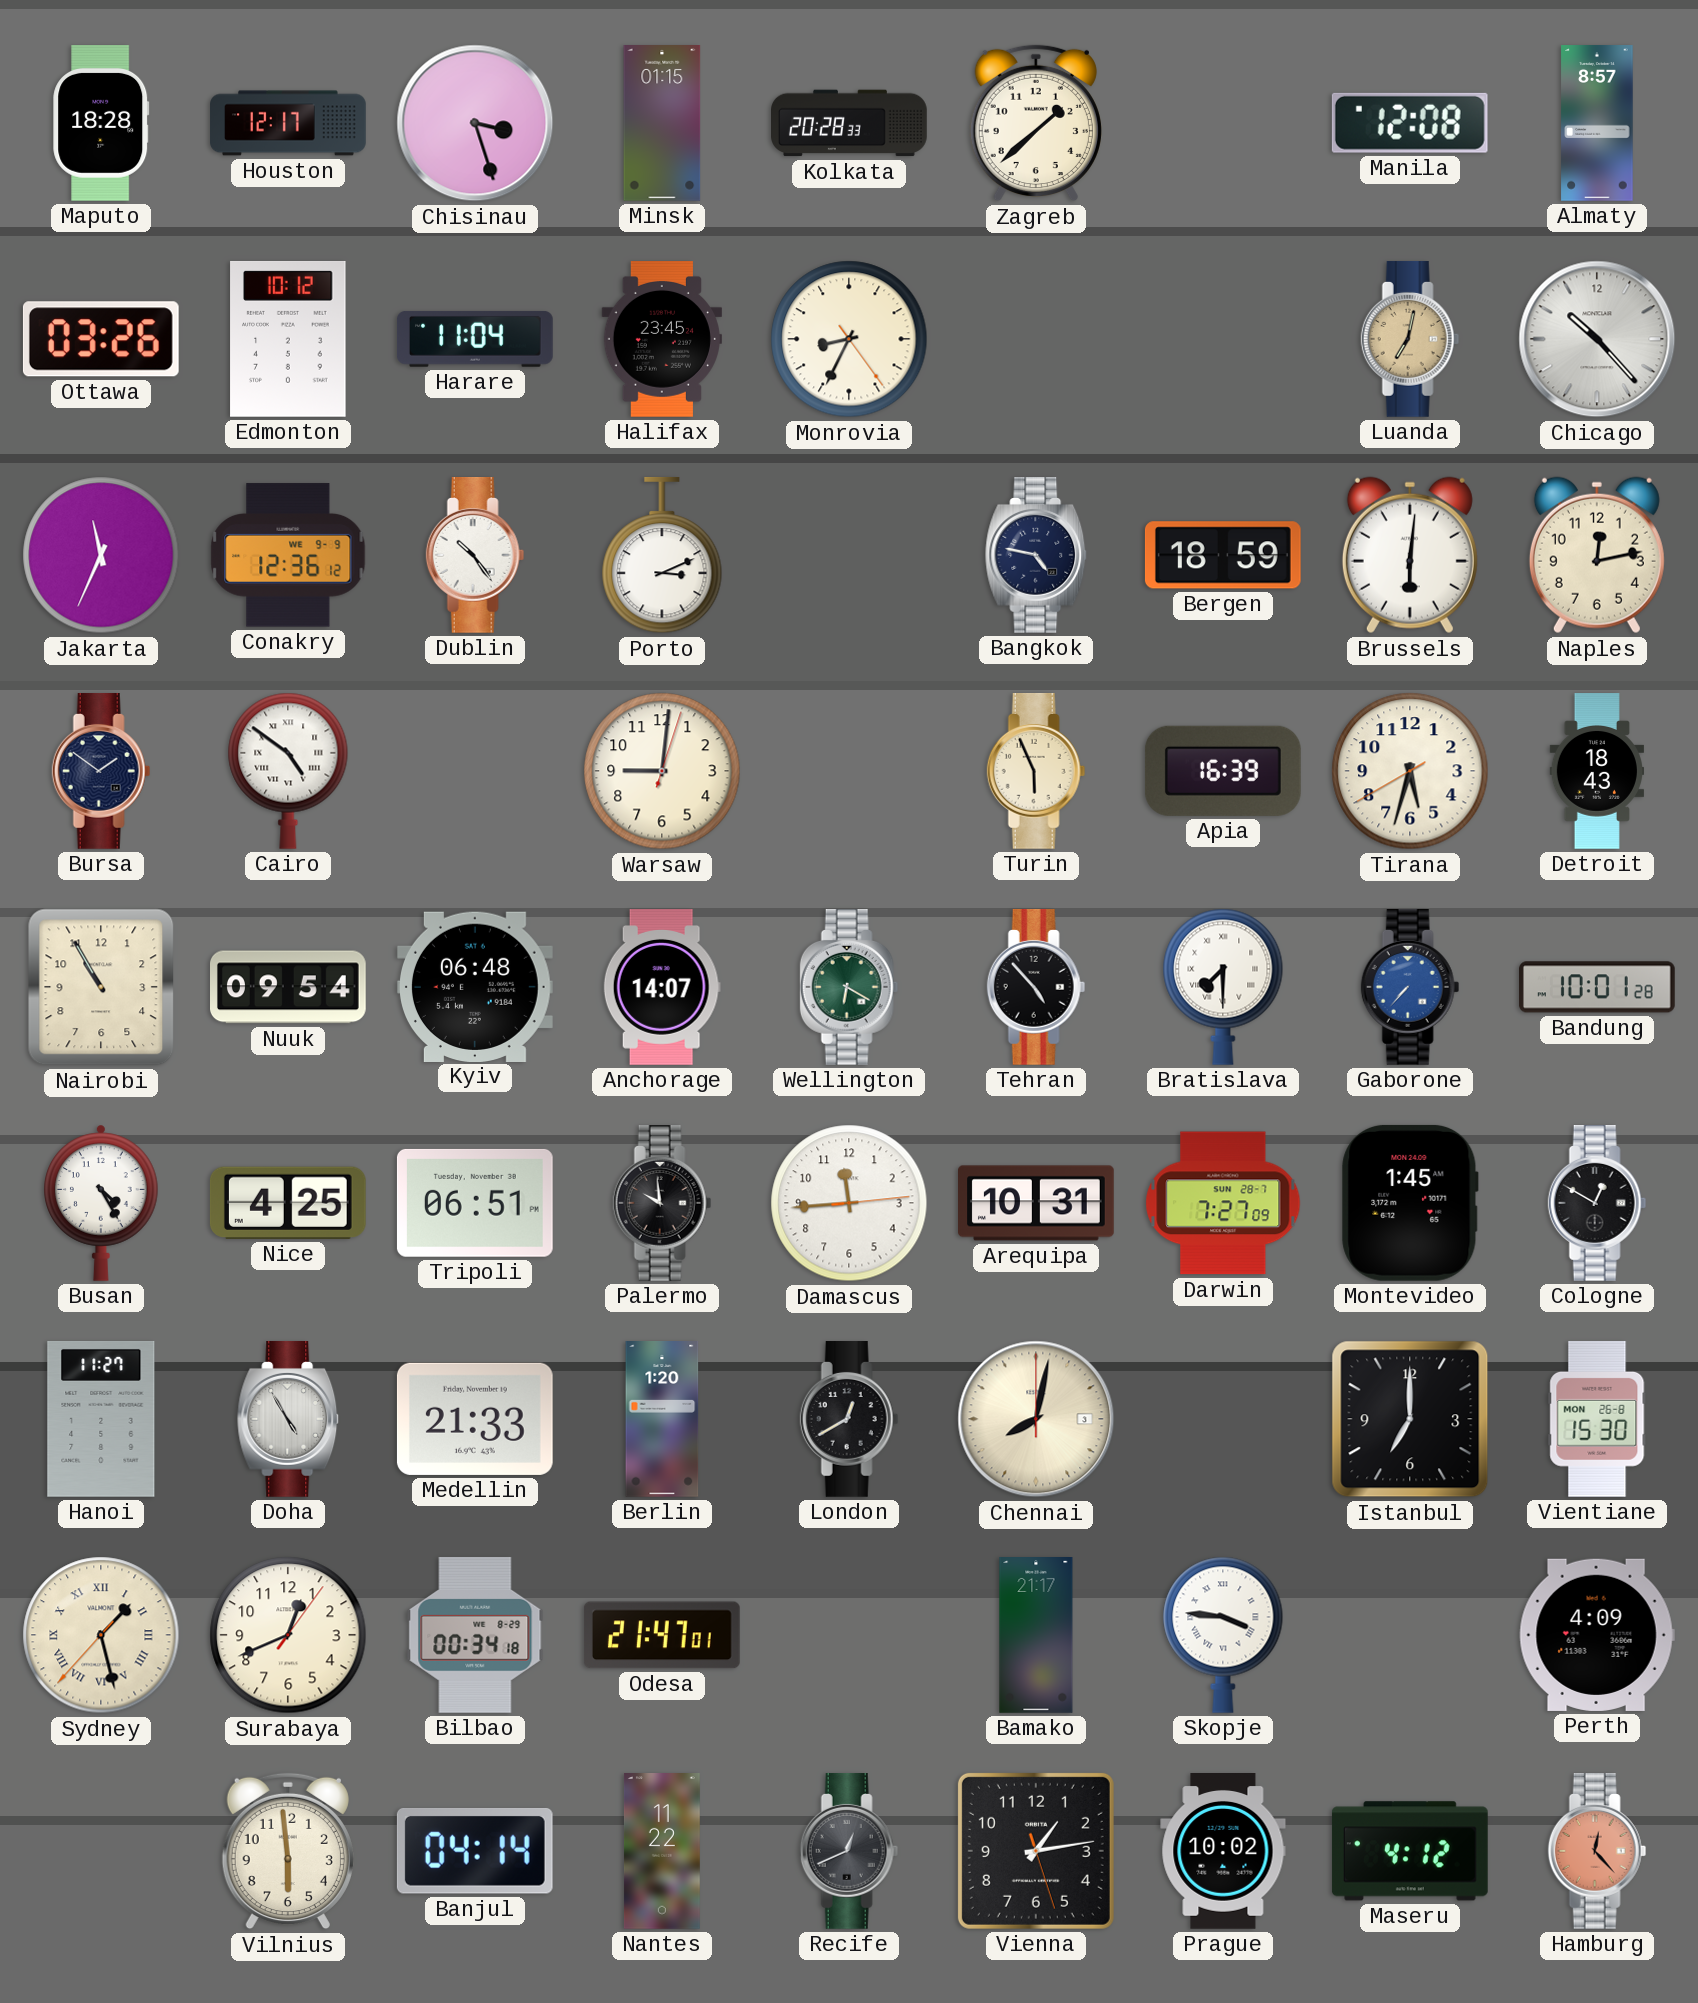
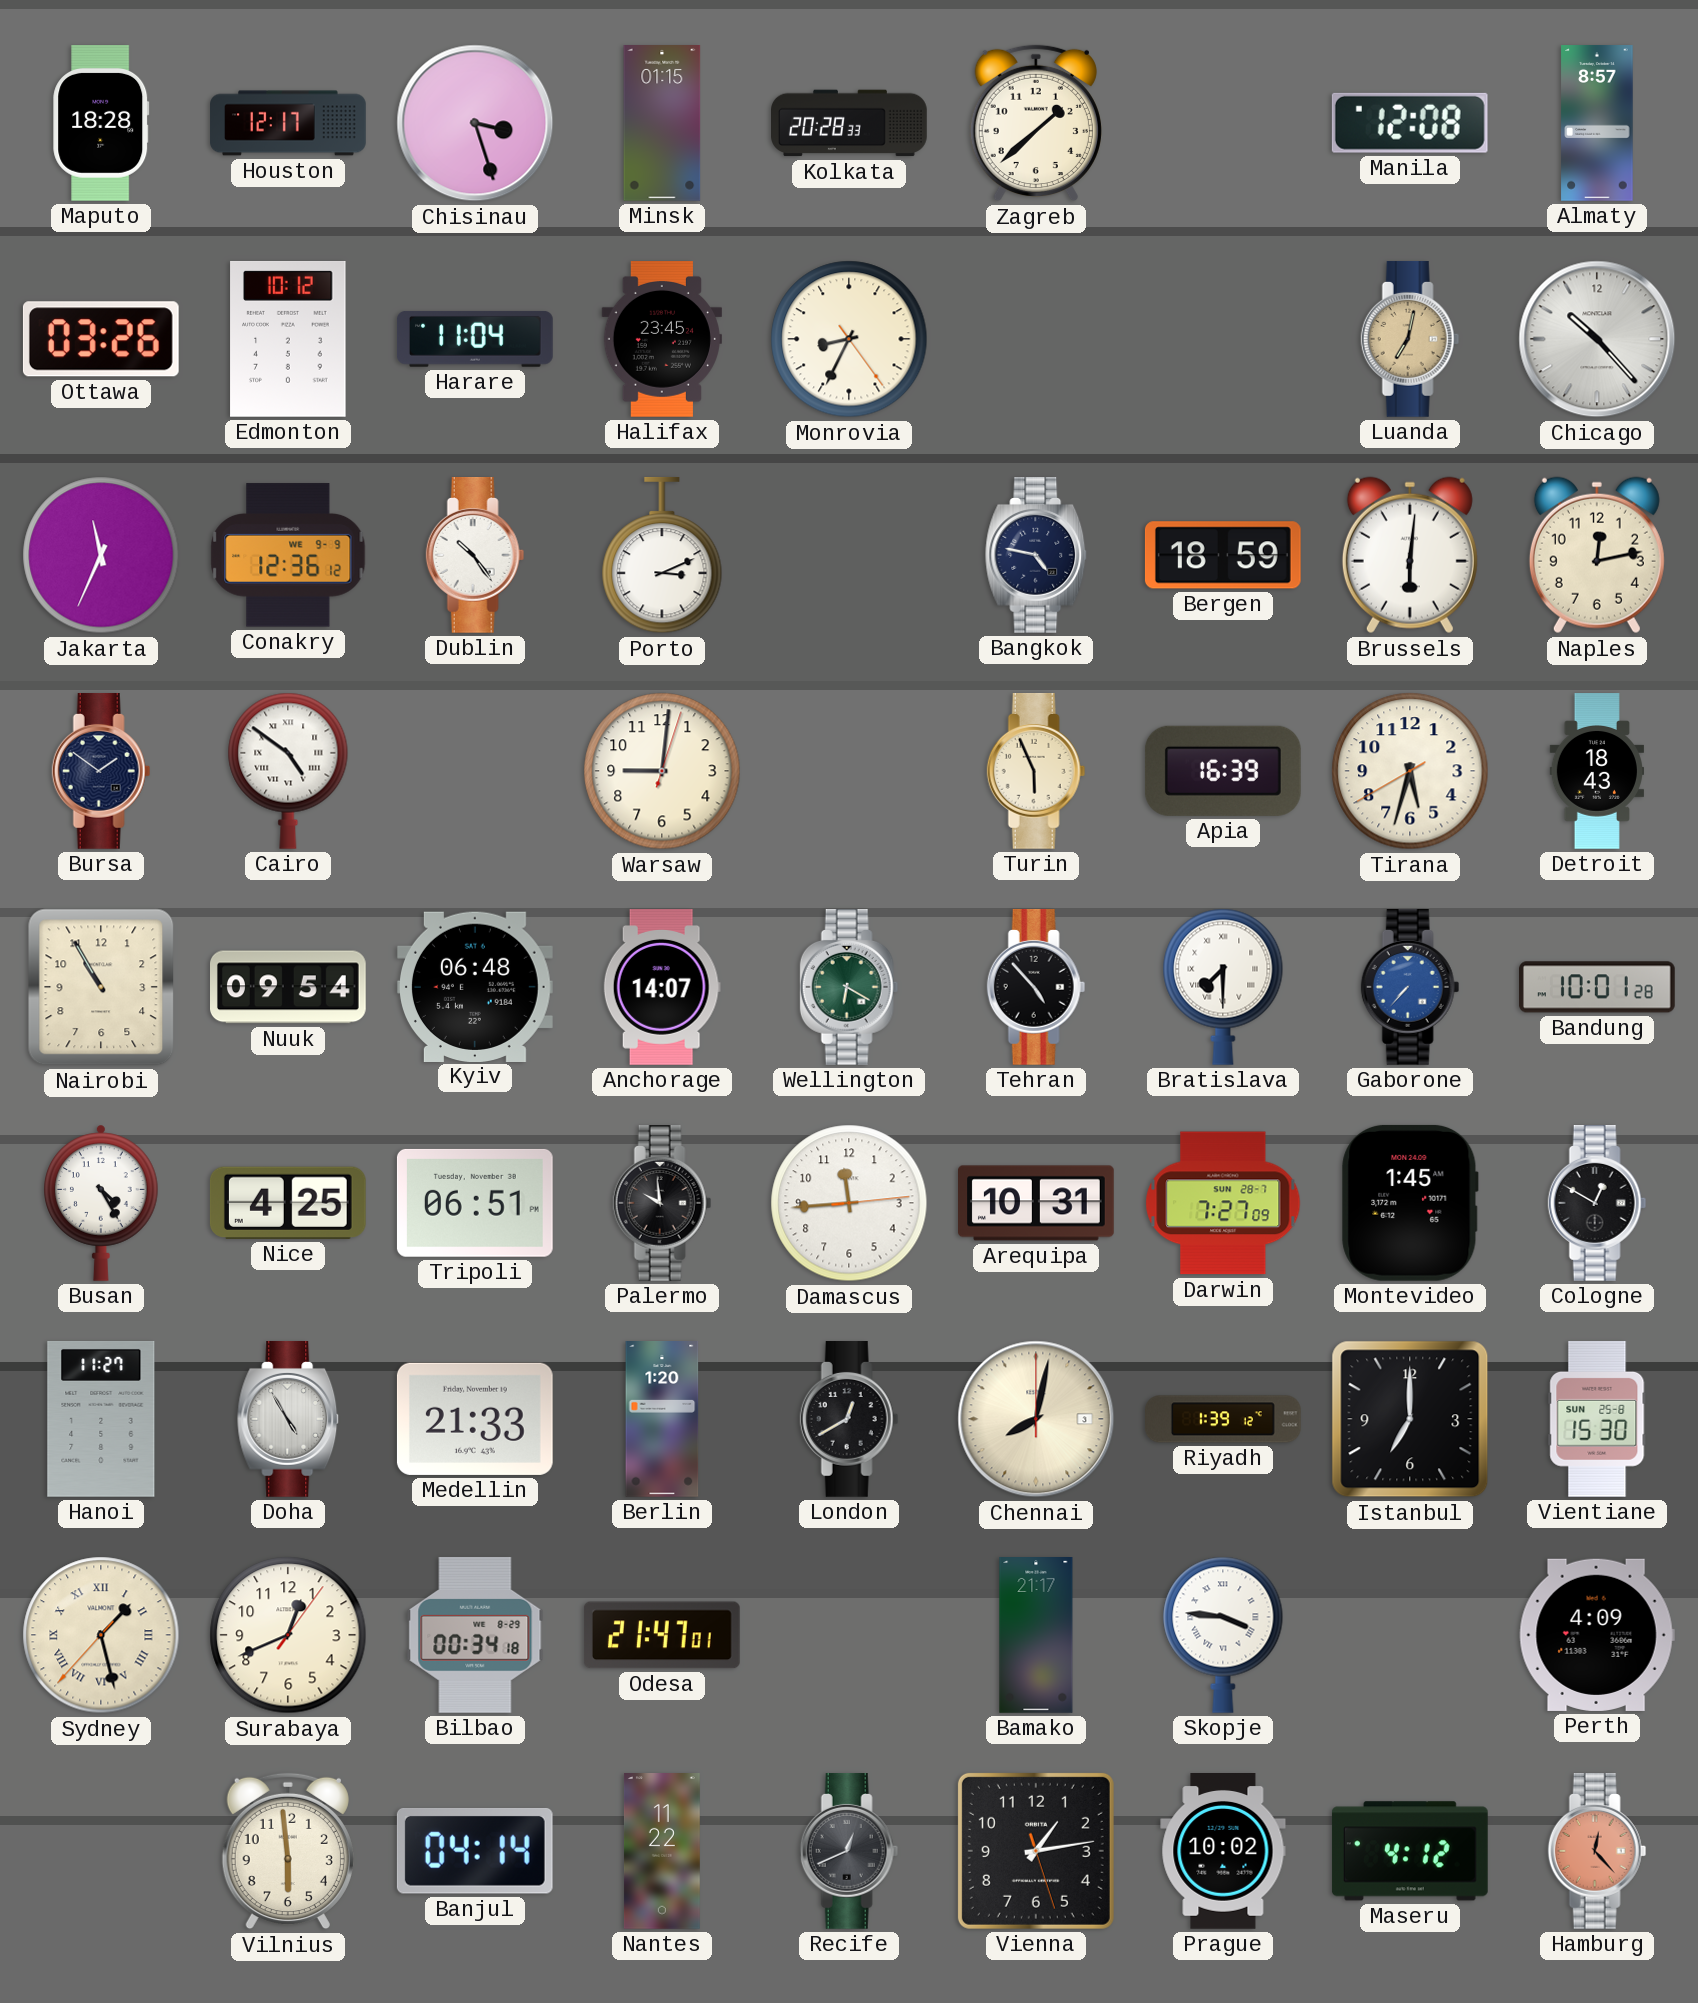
Riyadh: none -> 1:39 (1224, 1419)
Vientiane date: MON 26-8 -> SUN 25-8 (1597, 1419)
